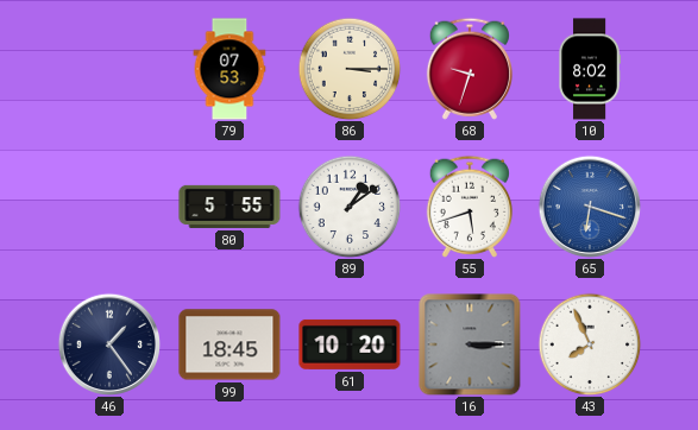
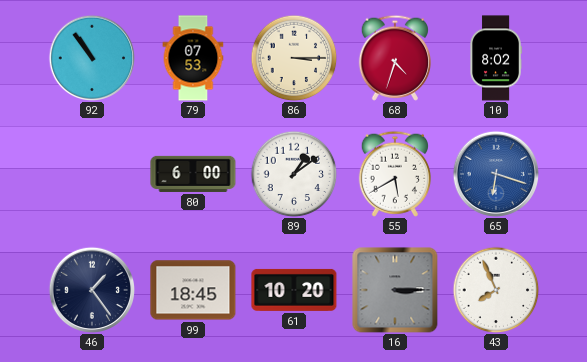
92: none -> 10:54 (92, 58)
68: 9:33 -> 4:33 (394, 58)
80: 5:55 -> 6:00 (193, 174)
55: 5:42 -> 5:40 (394, 174)
